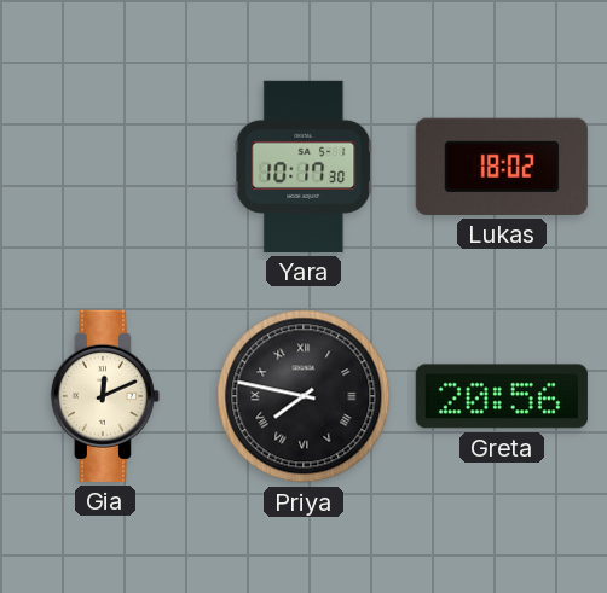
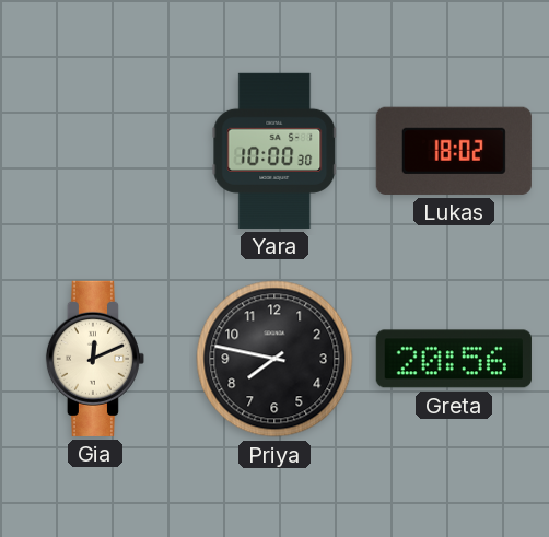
Yara: 10:17 -> 10:00 (274, 151)
Priya numerals: Roman -> Arabic (274, 359)
